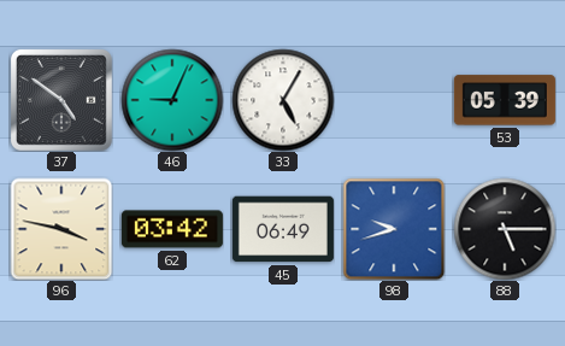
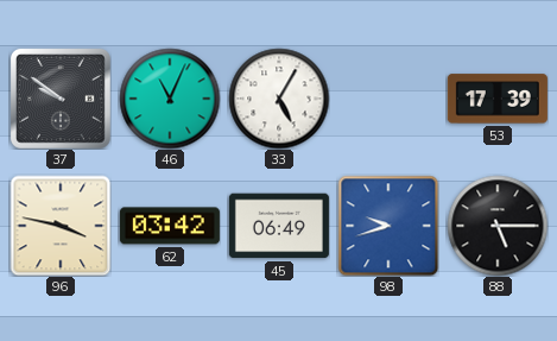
37: 4:51 -> 9:51 (61, 99)
46: 9:04 -> 11:04 (170, 99)
53: 05:39 -> 17:39 (498, 99)
